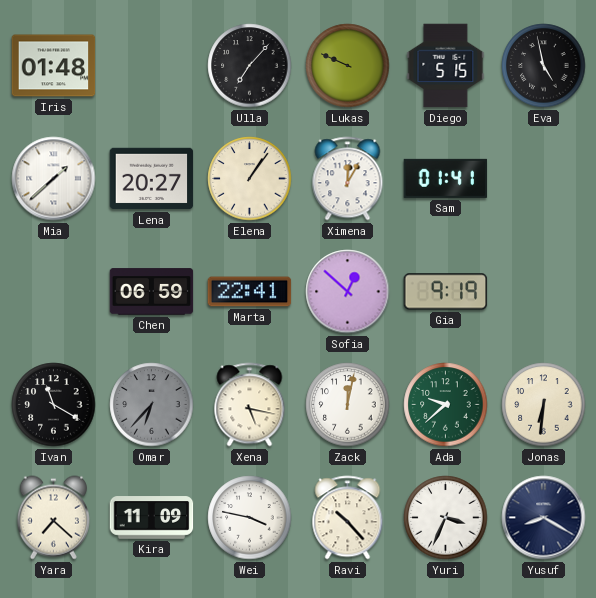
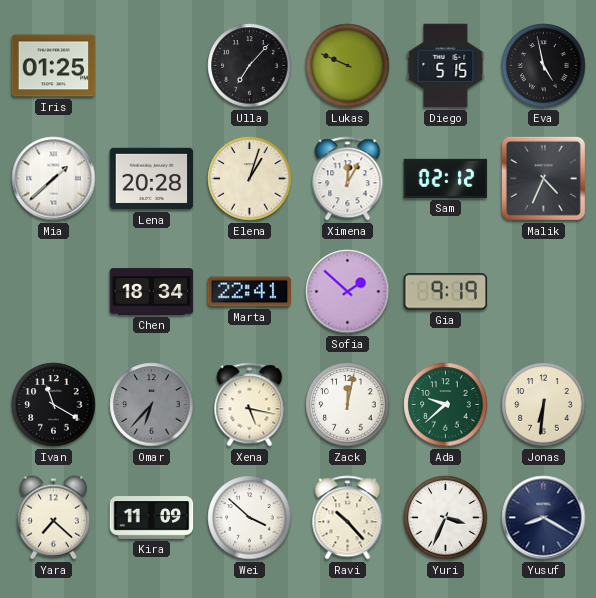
Iris: 01:48 -> 01:25 (54, 66)
Lena: 20:27 -> 20:28 (152, 179)
Elena: 1:06 -> 1:03 (250, 179)
Sam: 01:41 -> 02:12 (446, 178)
Malik: none -> 4:34 (543, 178)
Chen: 06:59 -> 18:34 (152, 292)
Sofia: 12:52 -> 1:52 (348, 292)
Wei: 3:47 -> 3:52 (250, 518)
